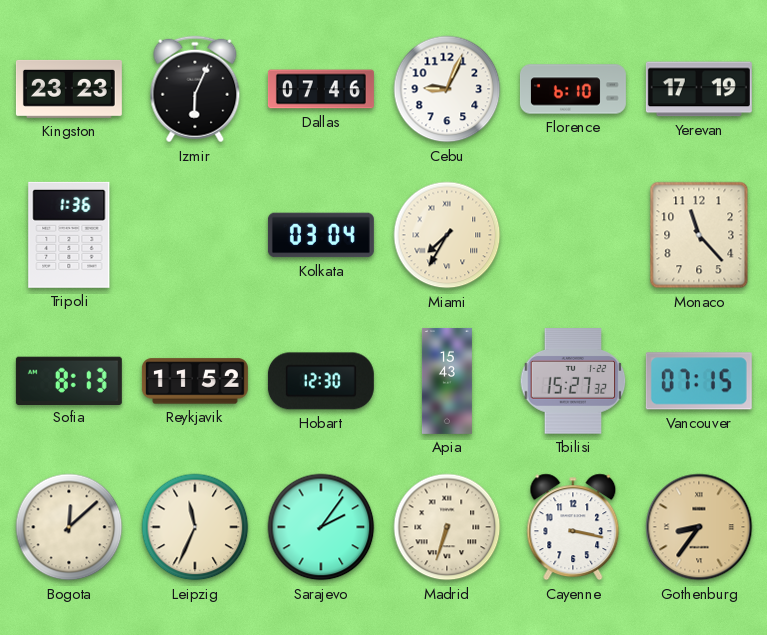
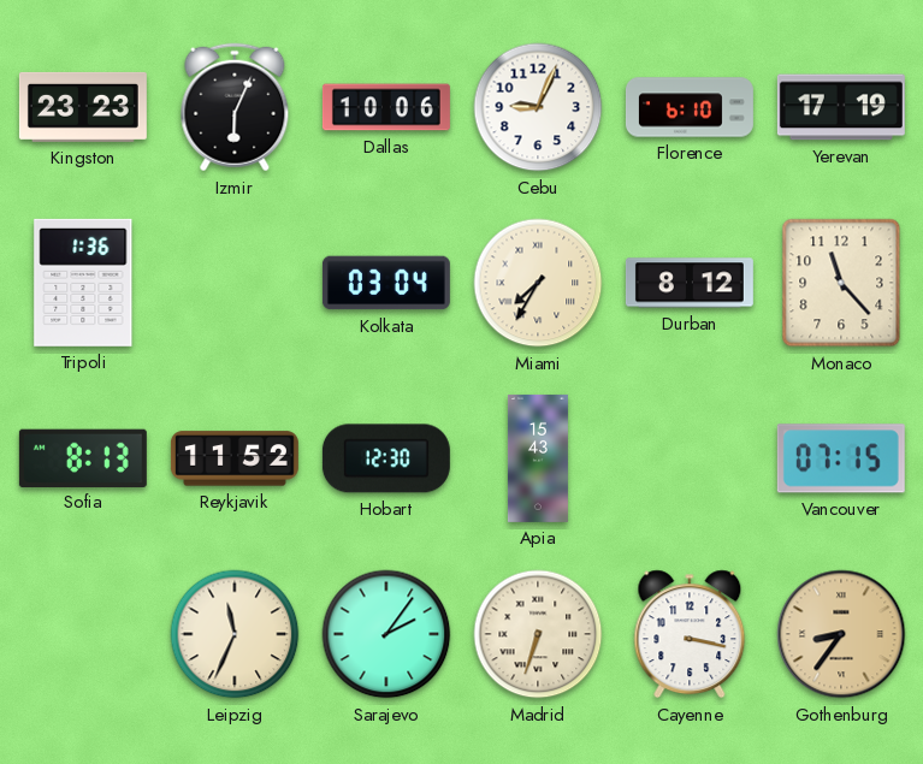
Dallas: 07:46 -> 10:06 (386, 107)
Durban: none -> 8:12 (690, 283)
Tbilisi: 15:27 -> none (573, 381)
Bogota: 12:08 -> none (69, 527)
